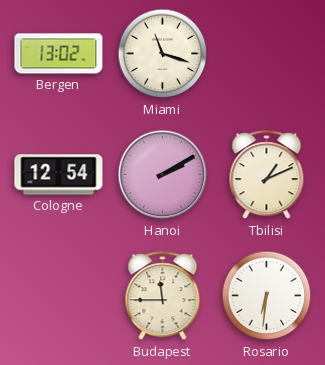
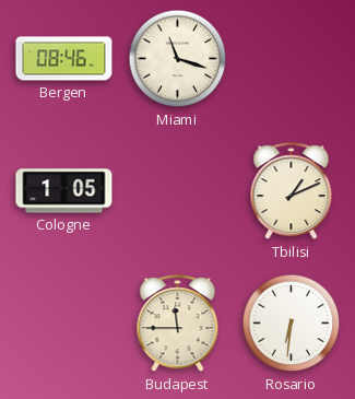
Bergen: 13:02 -> 08:46 (64, 59)
Cologne: 12:54 -> 1:05 (64, 191)
Hanoi: 2:10 -> none (163, 175)
